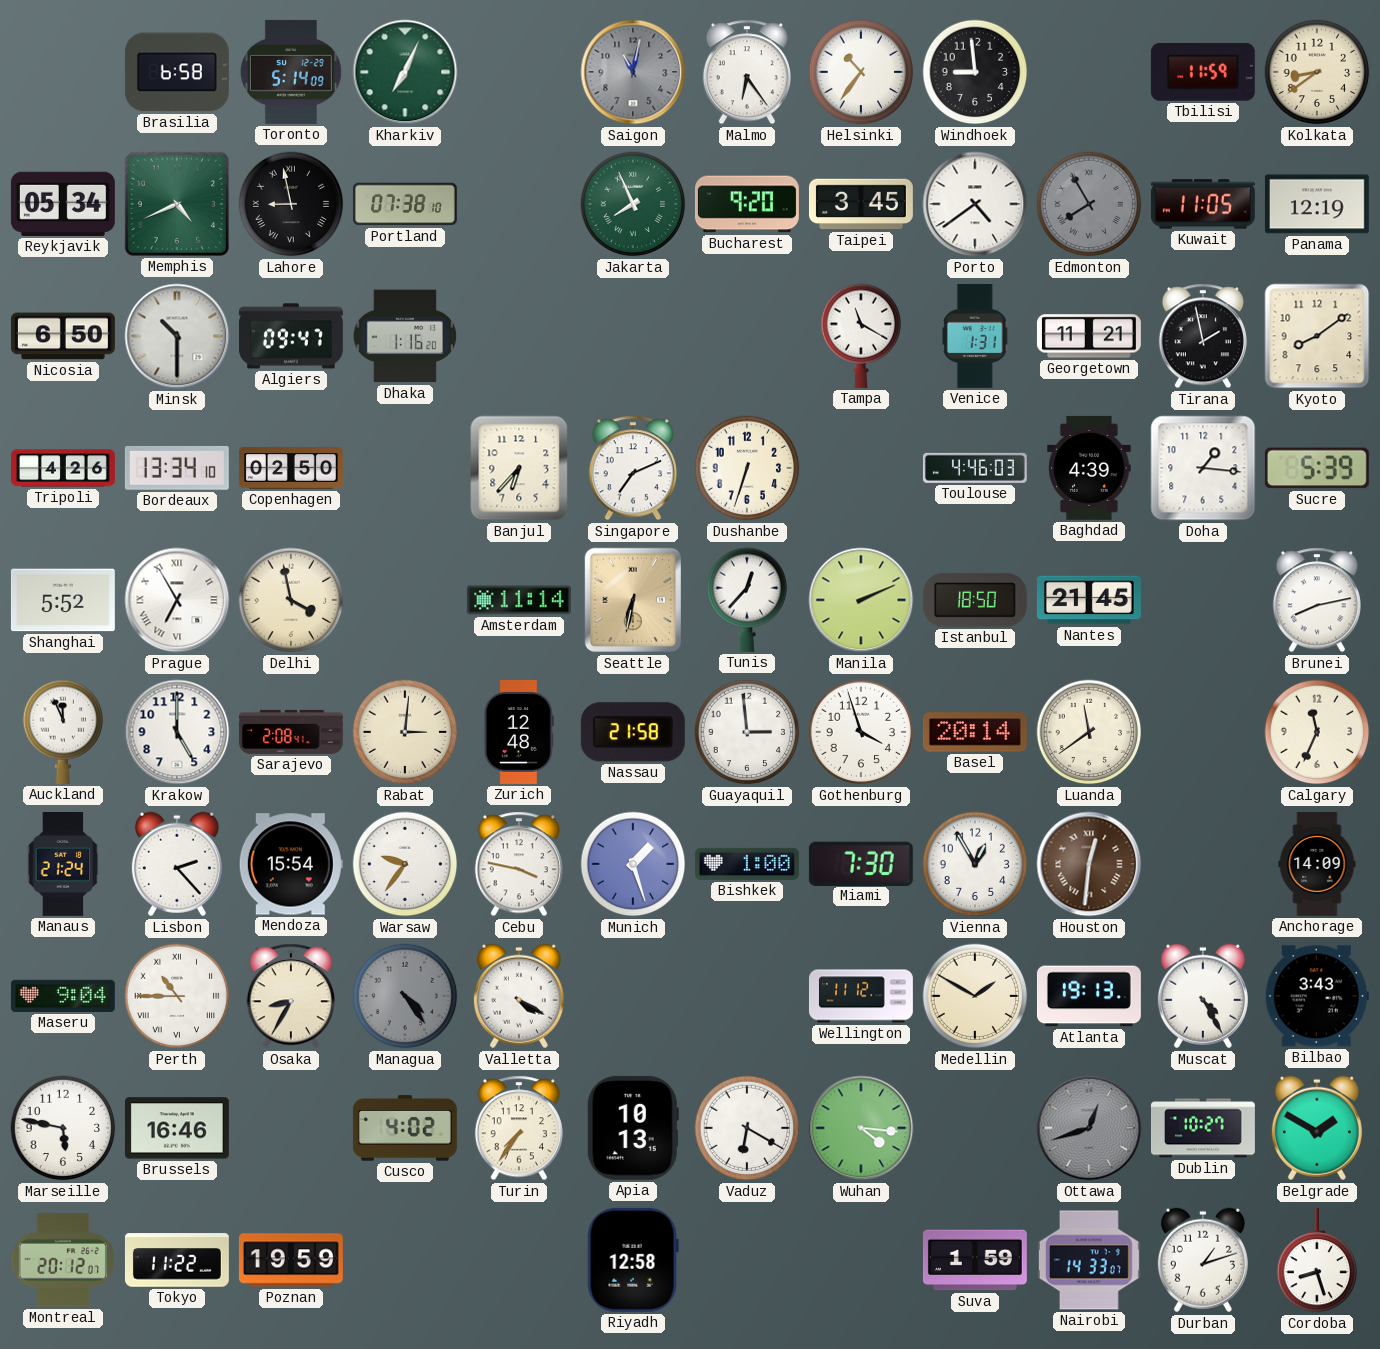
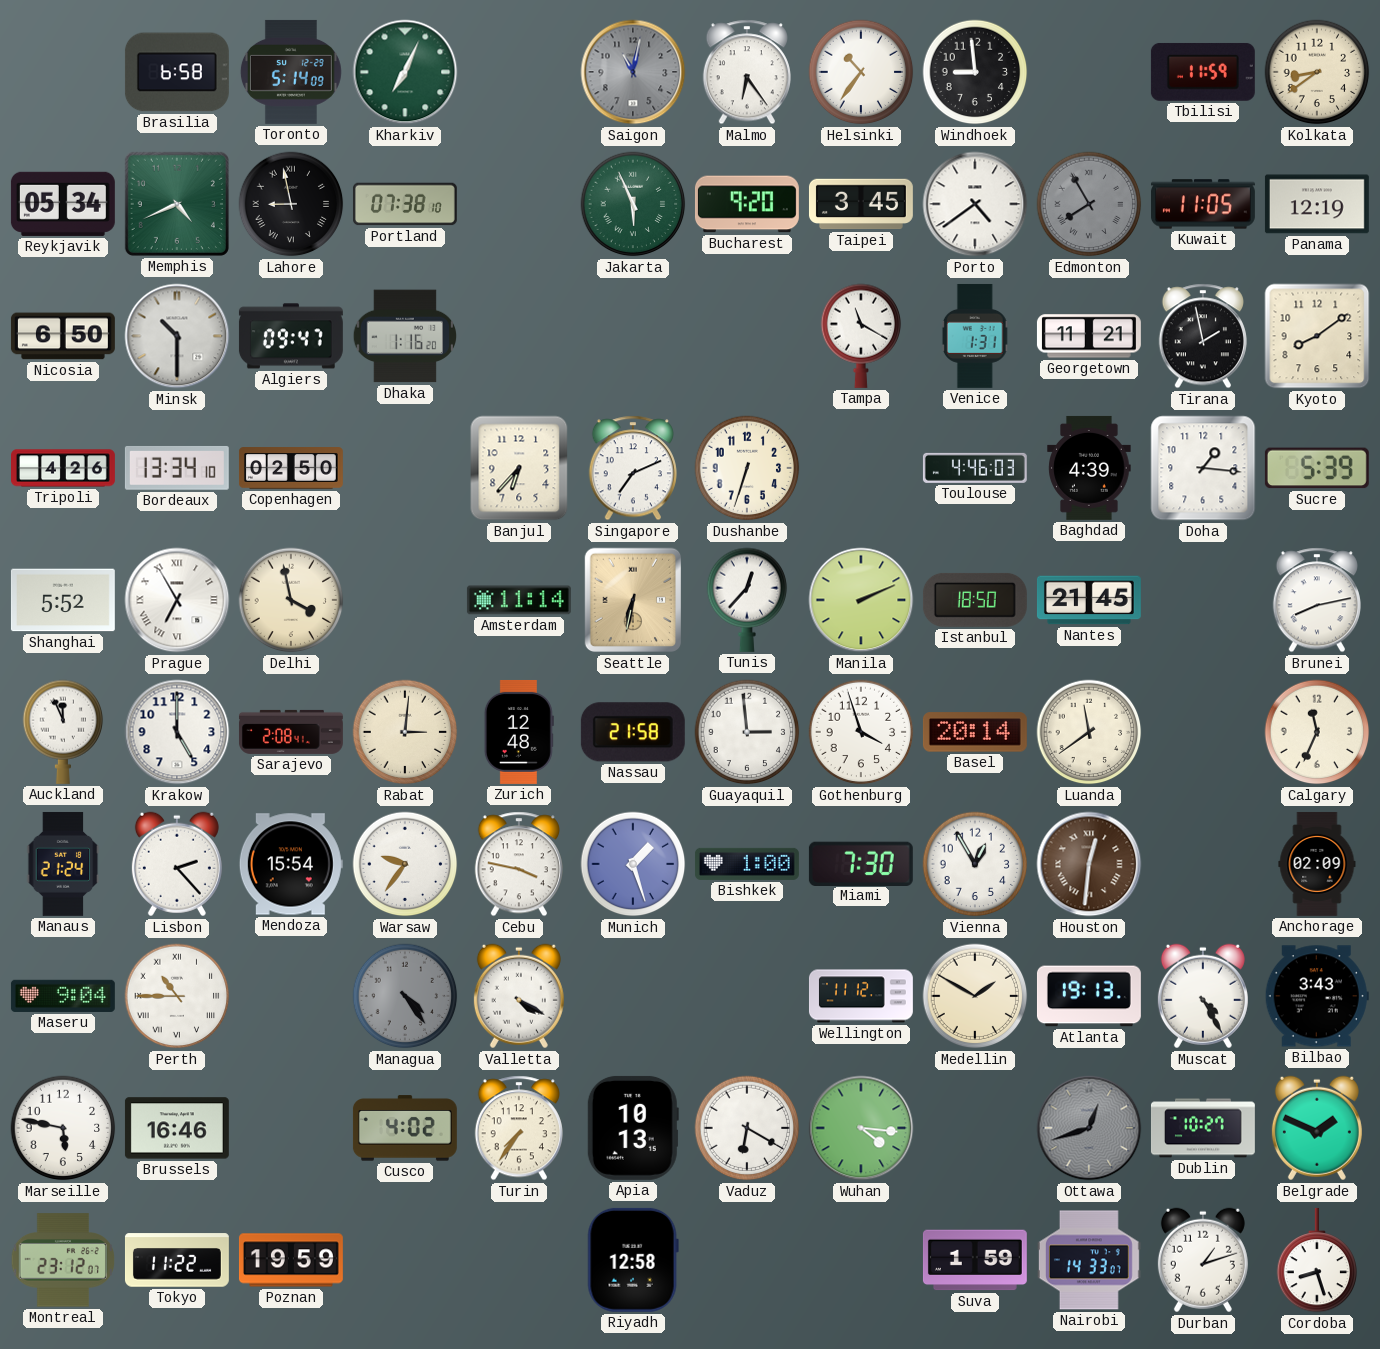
Jakarta: 7:56 -> 5:56 (633, 204)
Anchorage: 14:09 -> 02:09 (1317, 864)
Osaka: 8:35 -> none (291, 996)
Belgrade: 1:50 -> 1:49 (1317, 1128)
Montreal: 20:12 -> 23:12 (62, 1260)
